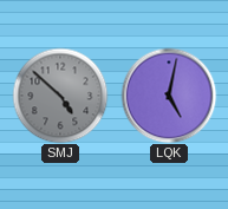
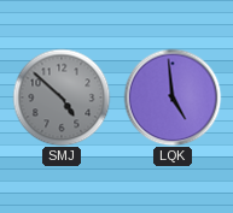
LQK: 5:02 -> 4:59 (173, 97)
